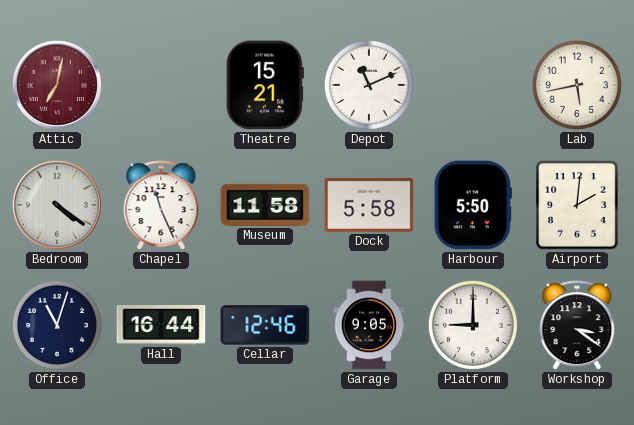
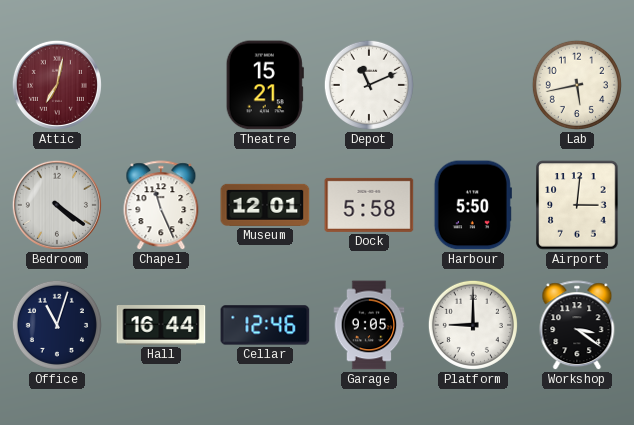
Museum: 11:58 -> 12:01 (265, 205)
Airport: 2:01 -> 3:01 (577, 205)
